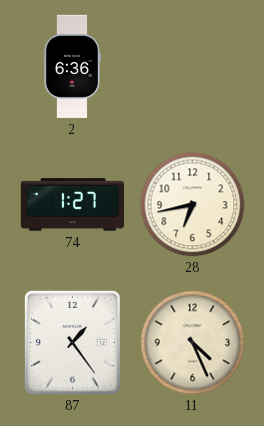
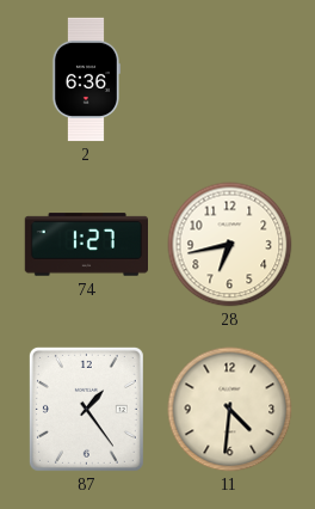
11: 4:26 -> 4:31 (230, 410)
